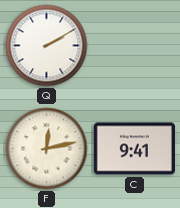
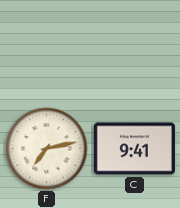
Q: 2:10 -> none (47, 46)
F: 12:13 -> 7:13 (47, 149)
